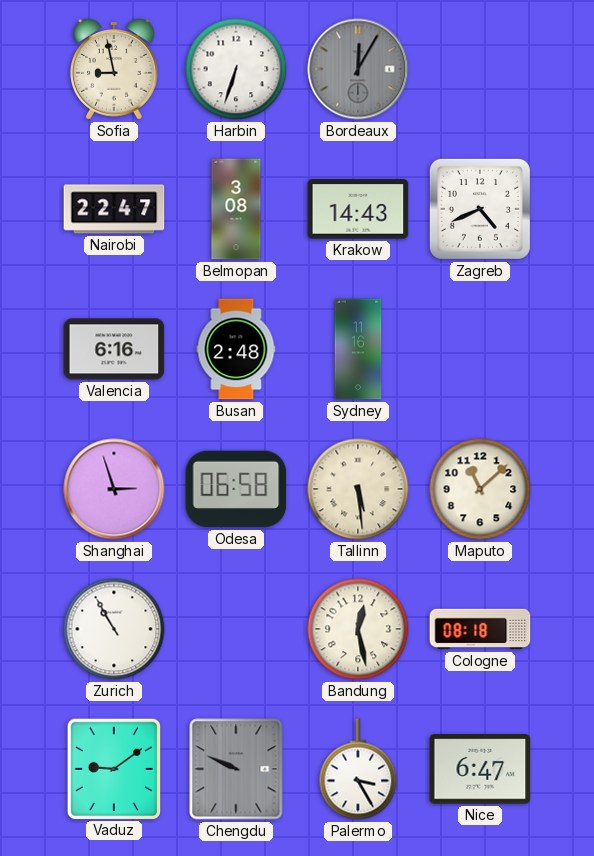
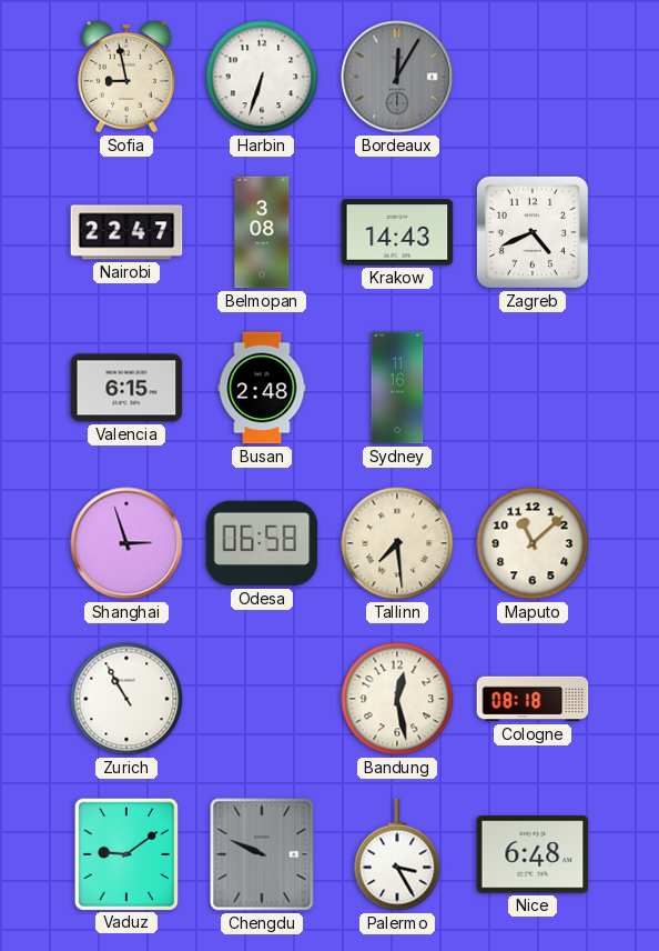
Valencia: 6:16 -> 6:15 (126, 388)
Tallinn: 5:29 -> 7:29 (397, 543)
Nice: 6:47 -> 6:48 (533, 854)
